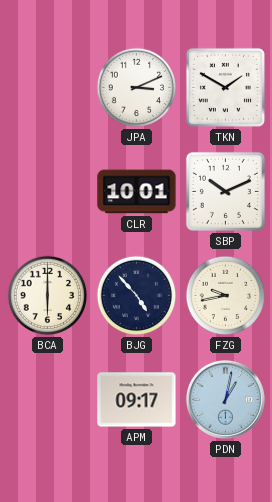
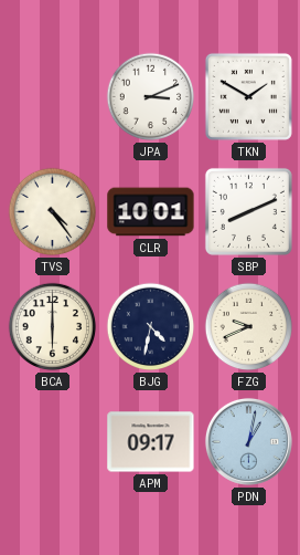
TVS: none -> 4:24 (53, 212)
SBP: 10:11 -> 8:11 (248, 211)
BJG: 4:53 -> 4:32 (151, 327)
FZG: 9:43 -> 9:41 (249, 327)
